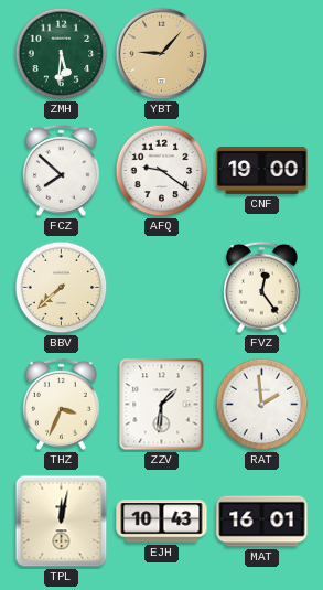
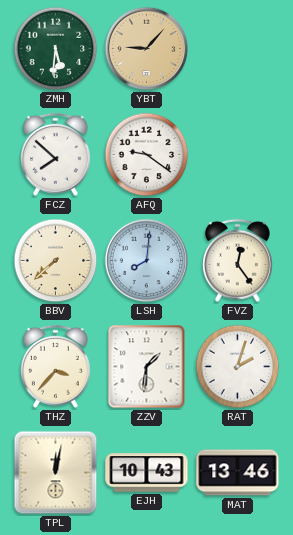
CNF: 19:00 -> none (262, 170)
LSH: none -> 8:01 (147, 261)
THZ: 3:34 -> 3:37 (55, 366)
RAT: 1:59 -> 2:03 (238, 367)
MAT: 16:01 -> 13:46 (238, 473)
